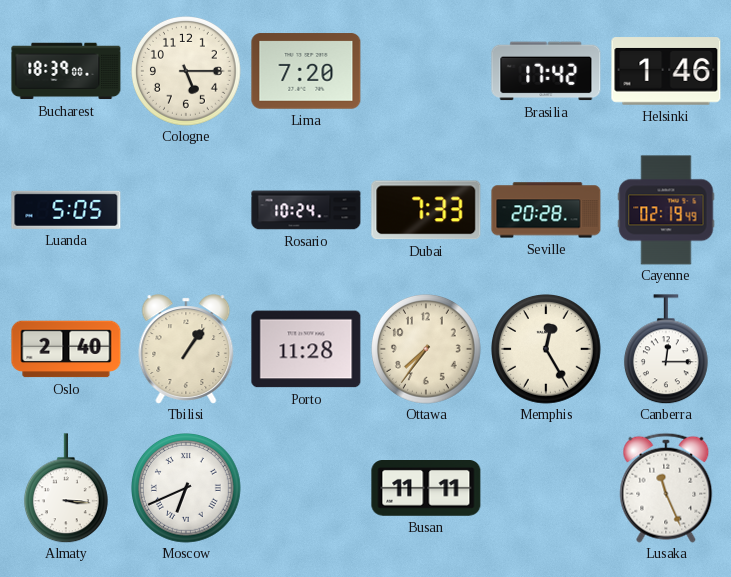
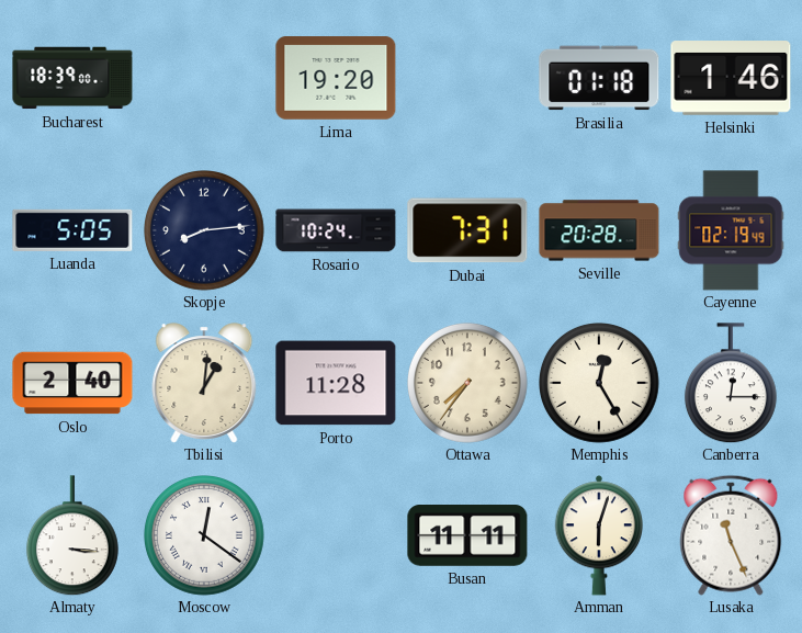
Cologne: 5:15 -> none (187, 72)
Lima: 7:20 -> 19:20 (336, 78)
Brasilia: 17:42 -> 01:18 (599, 78)
Skopje: none -> 8:14 (205, 231)
Dubai: 7:33 -> 7:31 (467, 230)
Tbilisi: 1:06 -> 1:01 (204, 383)
Moscow: 6:41 -> 12:21 (205, 536)
Amman: none -> 6:03 (598, 535)
